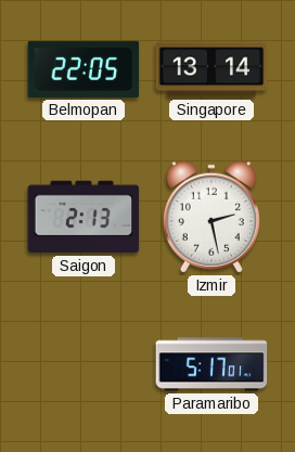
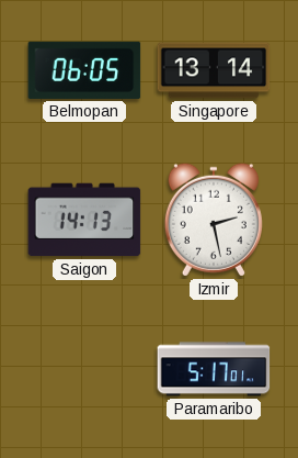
Belmopan: 22:05 -> 06:05 (84, 70)
Saigon: 2:13 -> 14:13 (84, 220)
